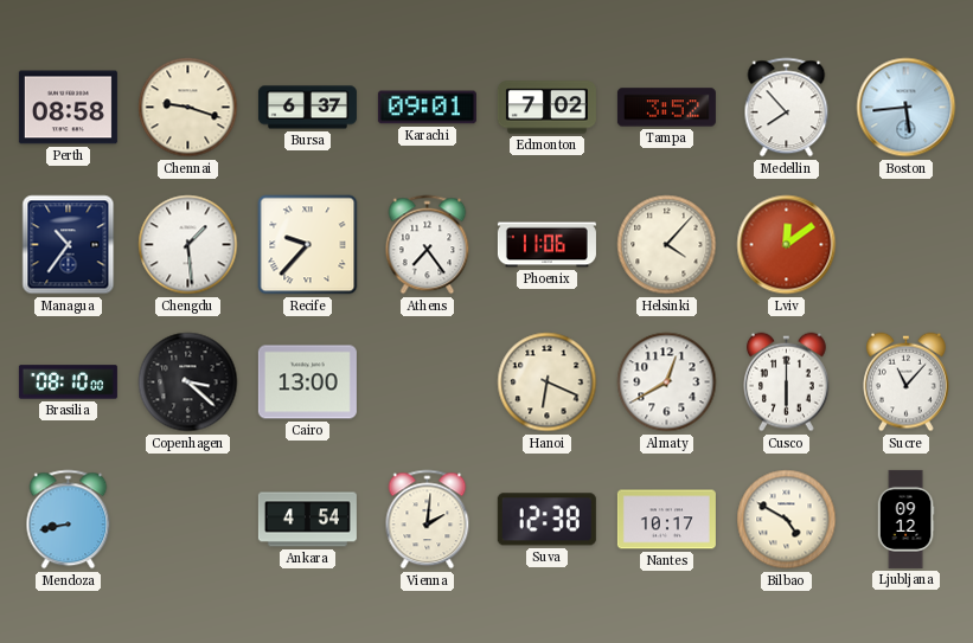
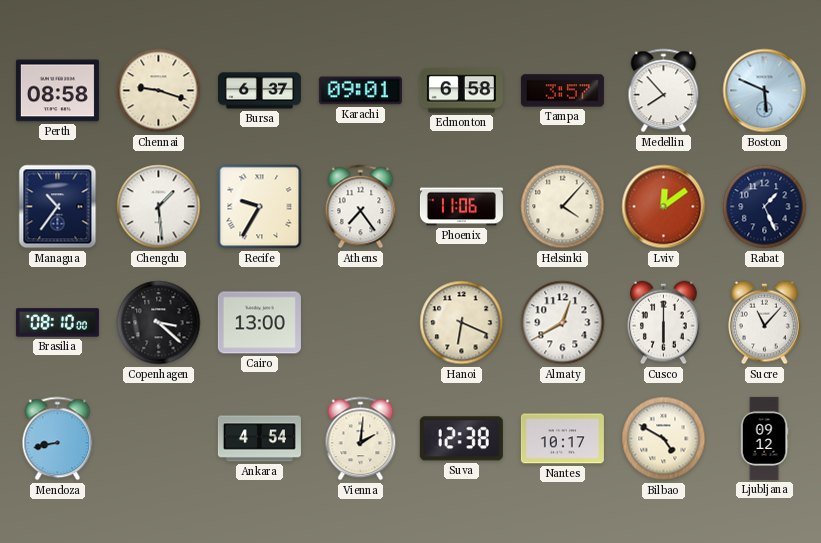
Edmonton: 7:02 -> 6:58 (461, 91)
Tampa: 3:52 -> 3:57 (562, 91)
Boston: 5:44 -> 5:49 (765, 91)
Recife: 9:37 -> 9:35 (260, 207)
Rabat: none -> 1:26 (765, 207)
